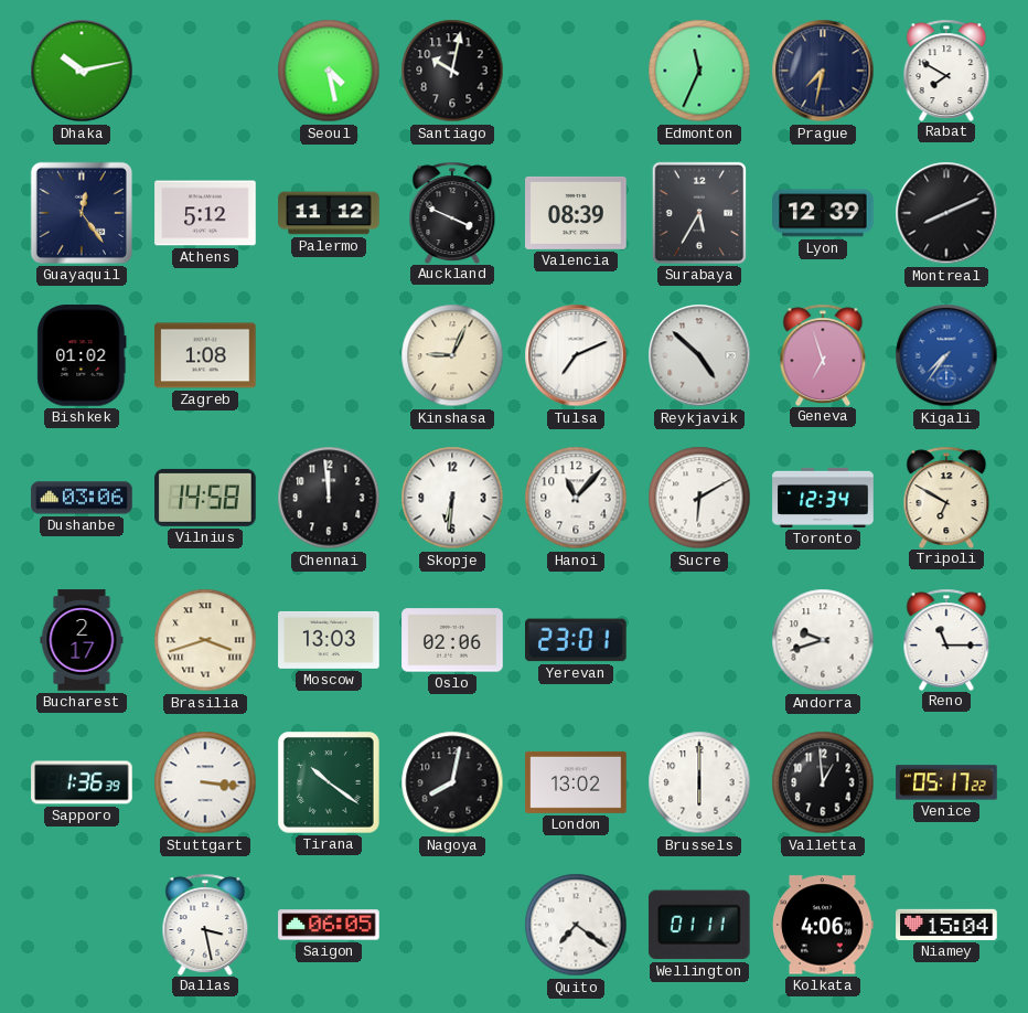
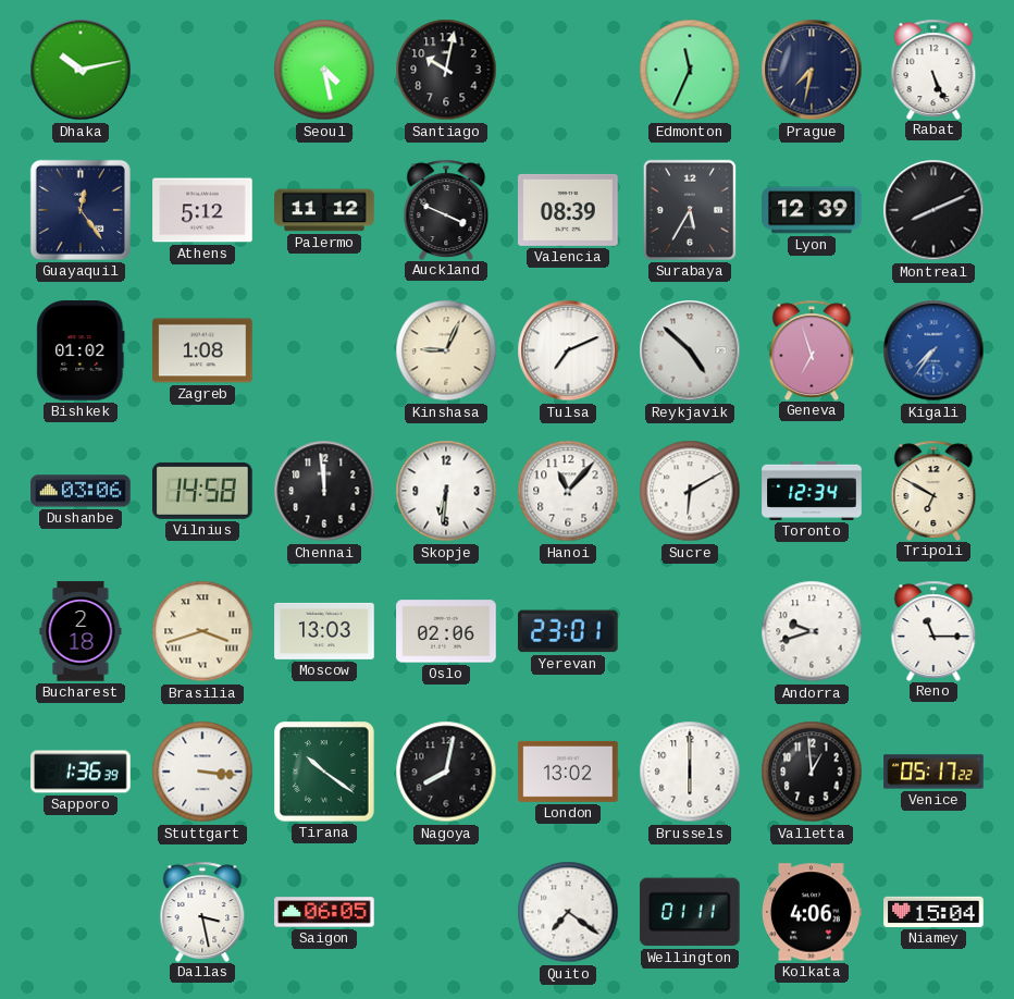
Rabat: 7:50 -> 5:26 (933, 69)
Bucharest: 2:17 -> 2:18 (81, 631)
